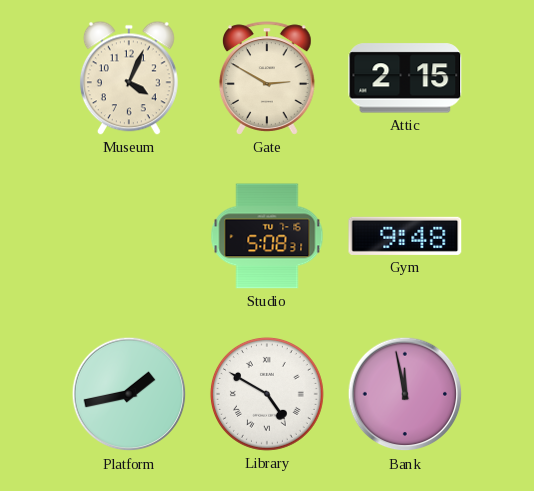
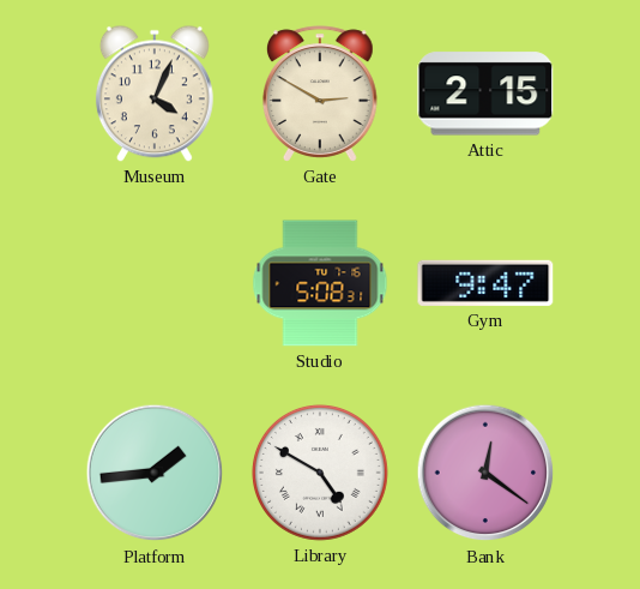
Gym: 9:48 -> 9:47 (485, 283)
Platform: 1:43 -> 1:44 (155, 473)
Bank: 11:58 -> 12:21 (485, 473)
